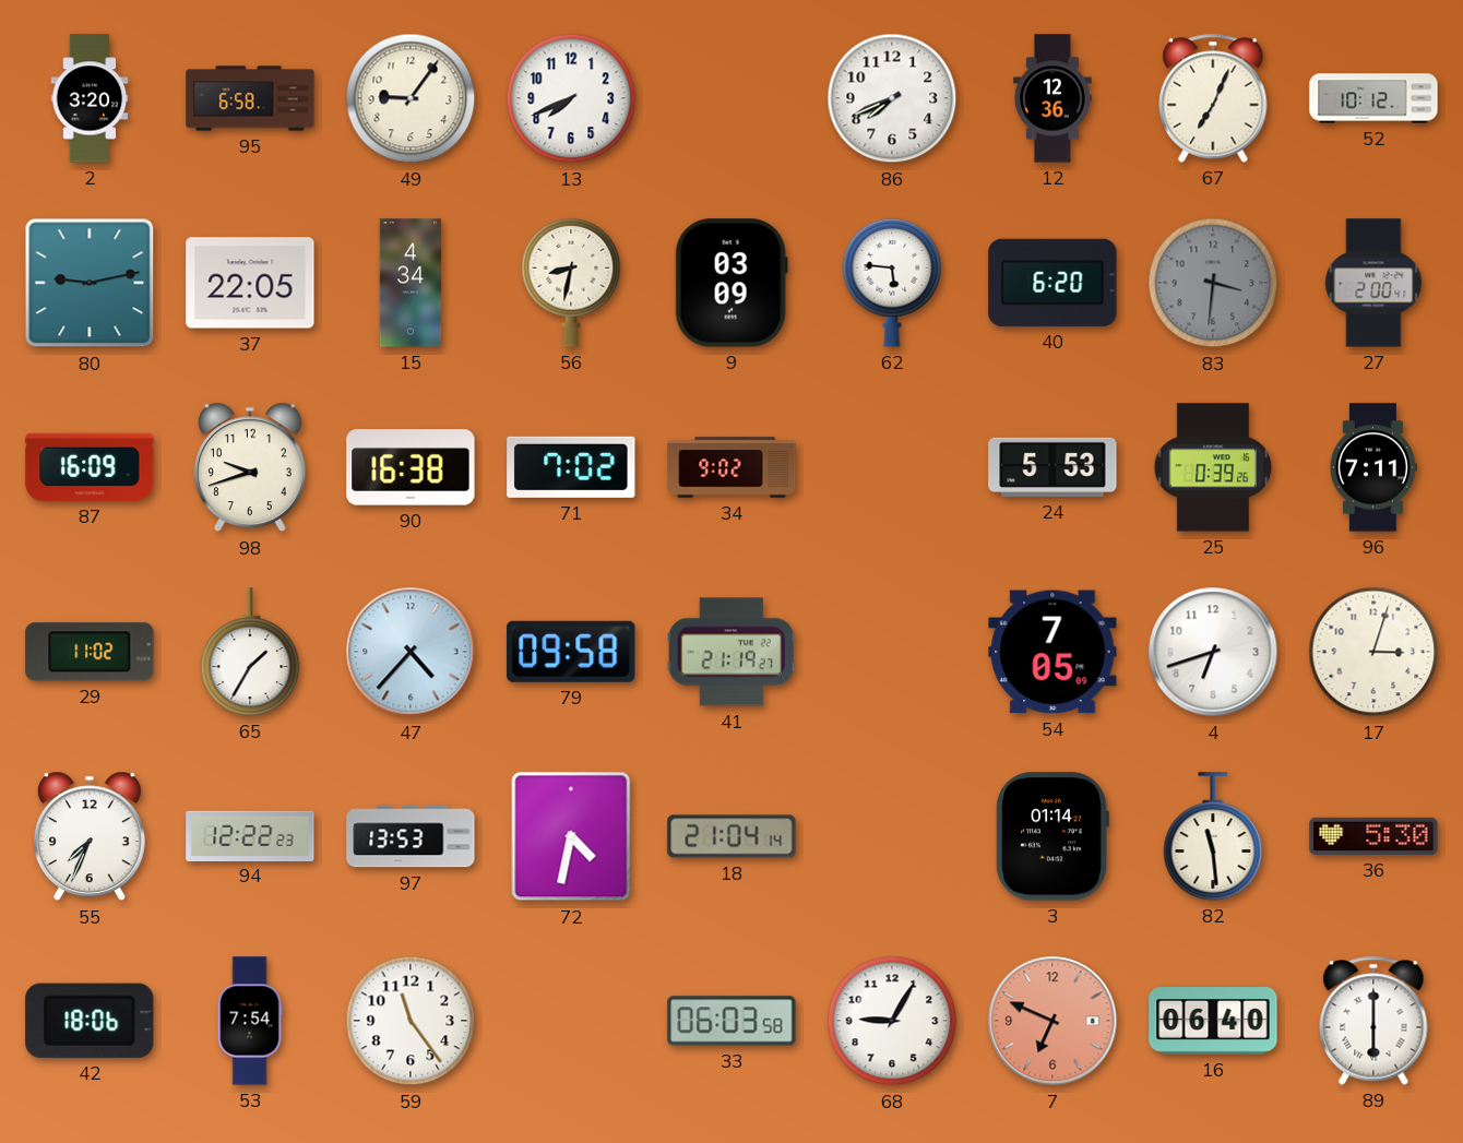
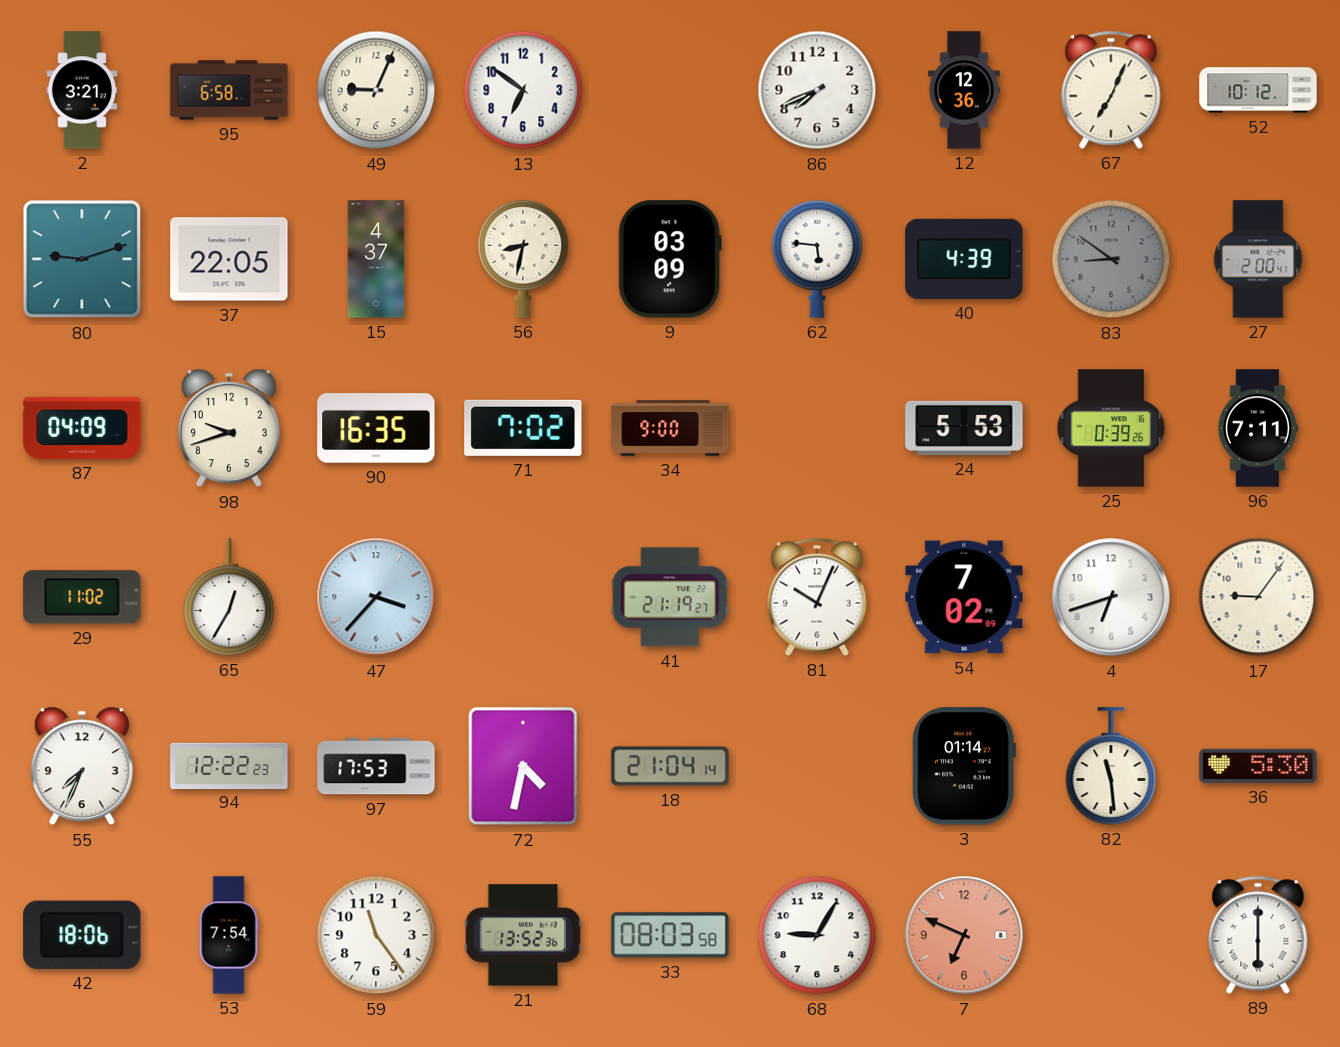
2: 3:20 -> 3:21 (82, 90)
49: 9:06 -> 9:04 (376, 90)
13: 7:41 -> 6:51 (523, 90)
80: 9:13 -> 9:12 (82, 259)
15: 4:34 -> 4:37 (376, 259)
40: 6:20 -> 4:39 (964, 259)
83: 3:31 -> 8:51 (1111, 259)
87: 16:09 -> 04:09 (82, 428)
90: 16:38 -> 16:35 (376, 428)
34: 9:02 -> 9:00 (670, 428)
65: 1:35 -> 12:35 (229, 597)
47: 4:37 -> 3:37 (376, 597)
79: 09:58 -> none (571, 652)
81: none -> 10:04 (817, 597)
54: 7:05 -> 7:02 (964, 597)
17: 3:03 -> 9:06 (1258, 597)
97: 13:53 -> 17:53 (376, 766)
21: none -> 13:52 (523, 935)
33: 06:03 -> 08:03 (670, 935)
16: 06:40 -> none (1213, 1021)
